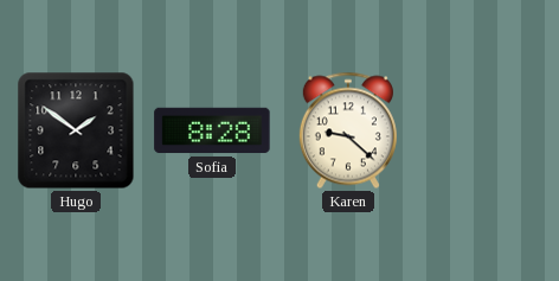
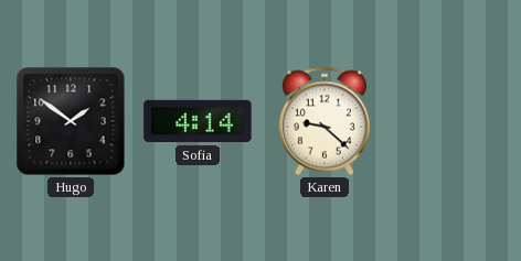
Sofia: 8:28 -> 4:14 (198, 121)
